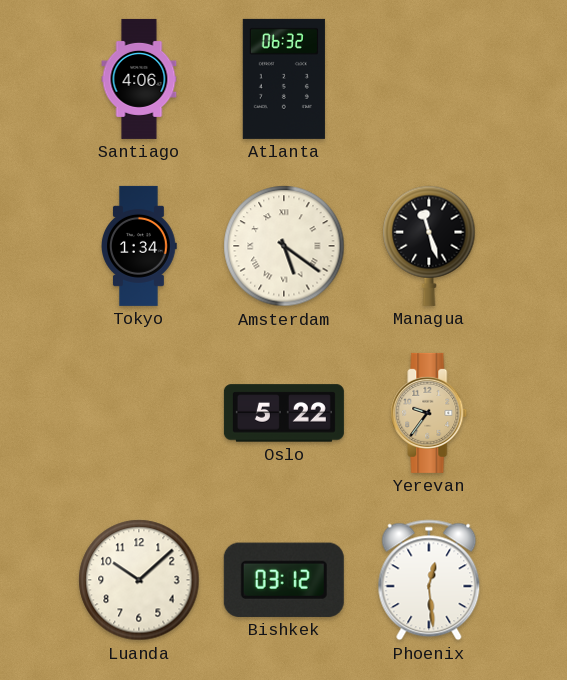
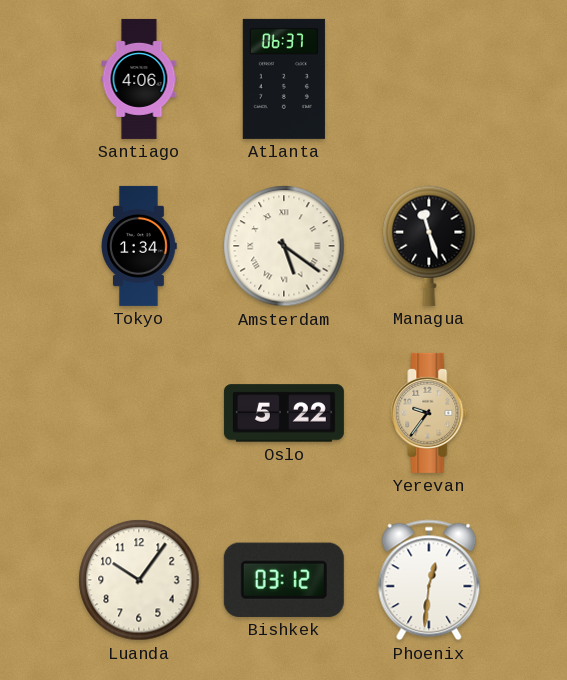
Atlanta: 06:32 -> 06:37 (284, 79)
Luanda: 10:08 -> 10:06 (139, 580)
Phoenix: 12:29 -> 12:31 (429, 580)
